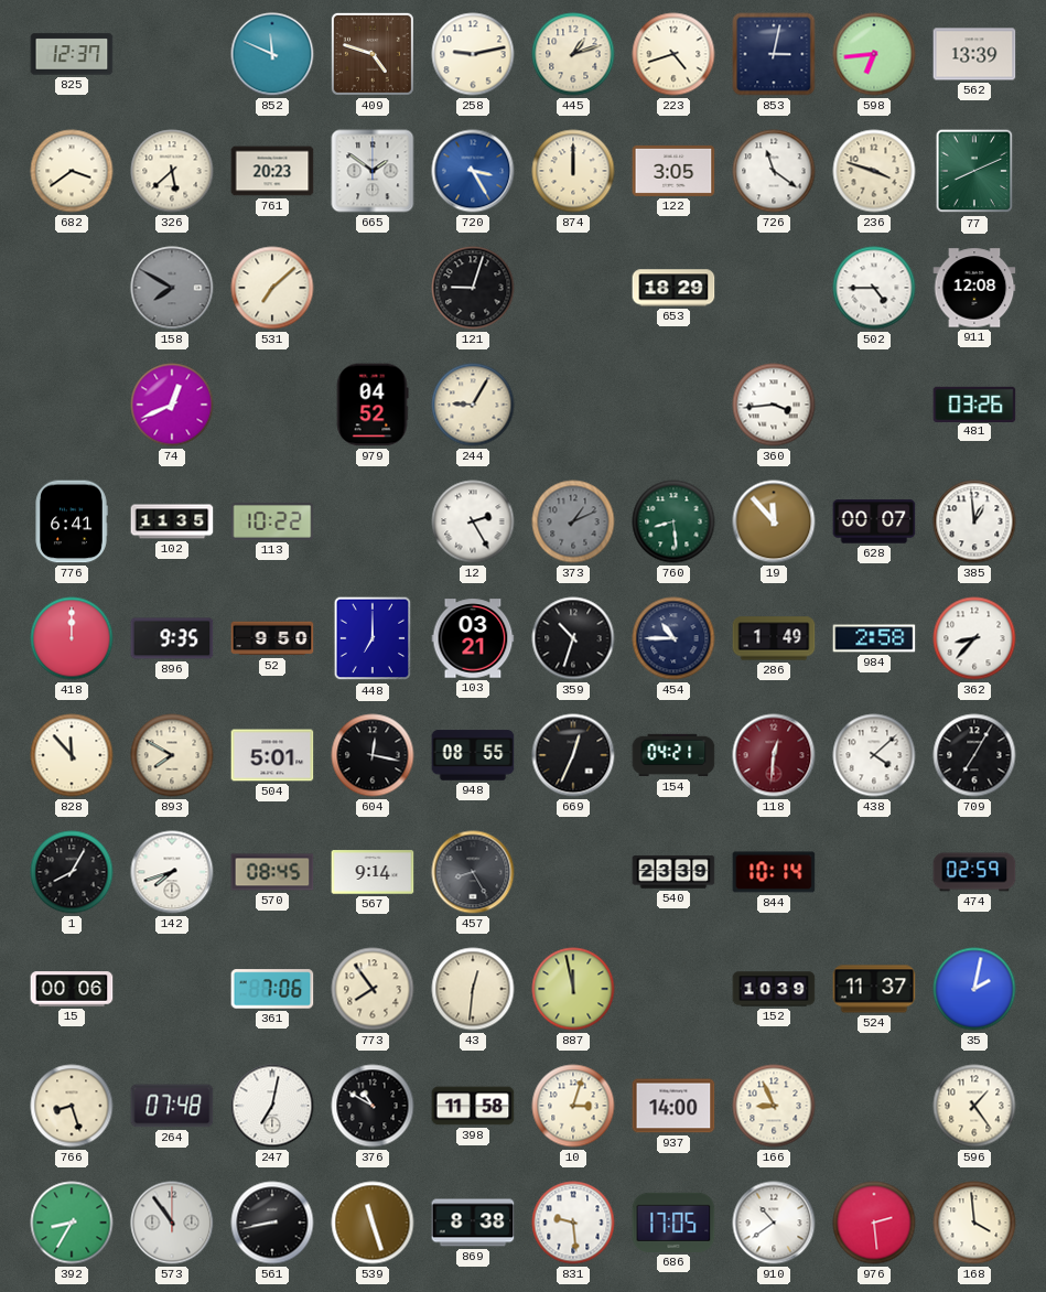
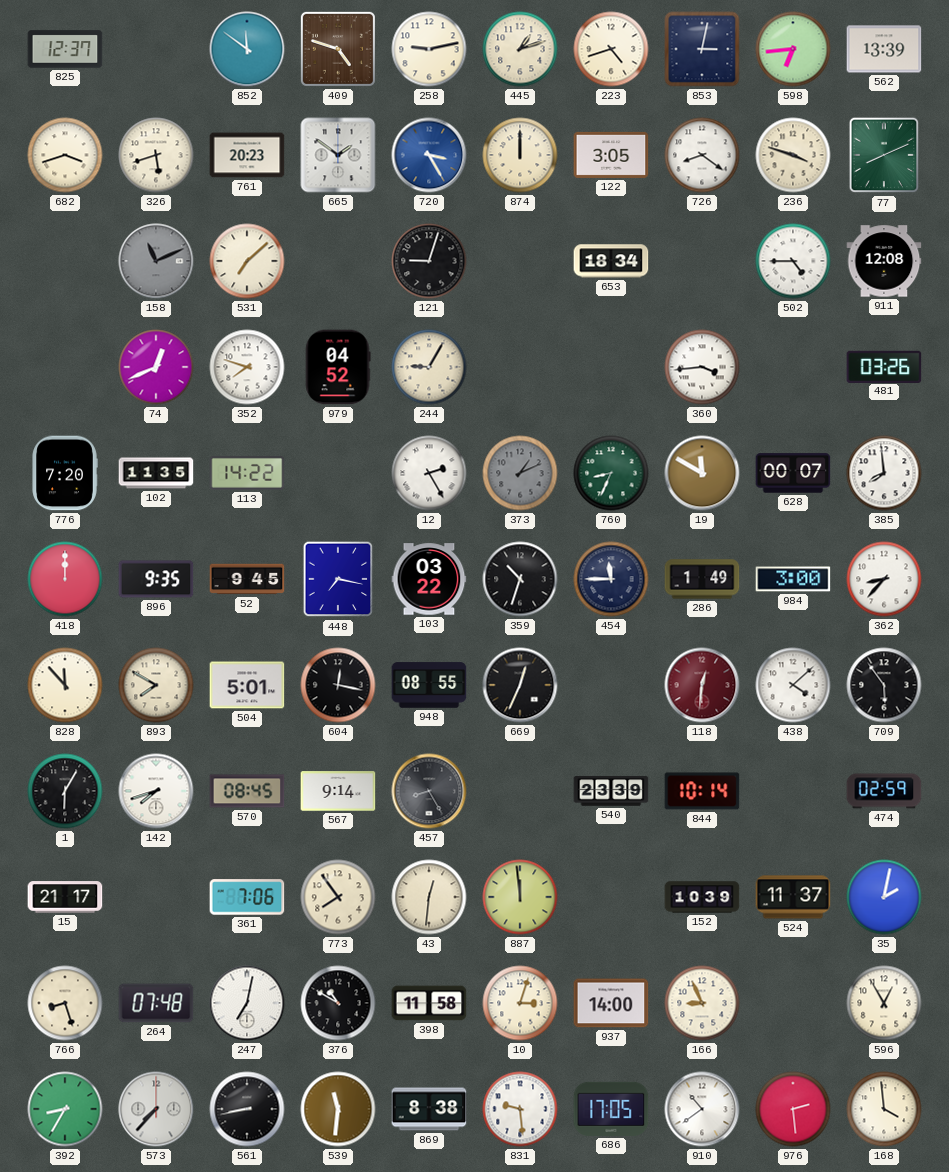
852: 11:49 -> 11:51 (247, 49)
682: 3:39 -> 3:42 (65, 155)
326: 5:38 -> 5:42 (156, 155)
726: 11:21 -> 8:21 (702, 155)
158: 7:50 -> 11:11 (156, 261)
653: 18:29 -> 18:34 (611, 261)
352: none -> 7:48 (247, 367)
776: 6:41 -> 7:20 (65, 473)
113: 10:22 -> 14:22 (247, 474)
760: 8:29 -> 8:34 (611, 473)
19: 11:53 -> 11:50 (702, 473)
385: 12:59 -> 7:59 (884, 473)
52: 9:50 -> 9:45 (247, 579)
448: 7:00 -> 7:17 (338, 579)
103: 03:21 -> 03:22 (429, 579)
454: 10:45 -> 11:45 (611, 579)
984: 2:58 -> 3:00 (793, 579)
154: 04:21 -> none (673, 755)
709: 7:05 -> 5:54 (884, 685)
1: 8:05 -> 6:05 (65, 791)
15: 00:06 -> 21:17 (65, 897)
887: 11:58 -> 11:59 (520, 897)
596: 1:24 -> 12:55 (884, 1003)
573: 10:54 -> 7:37 (156, 1109)
539: 11:27 -> 11:31 (338, 1109)
